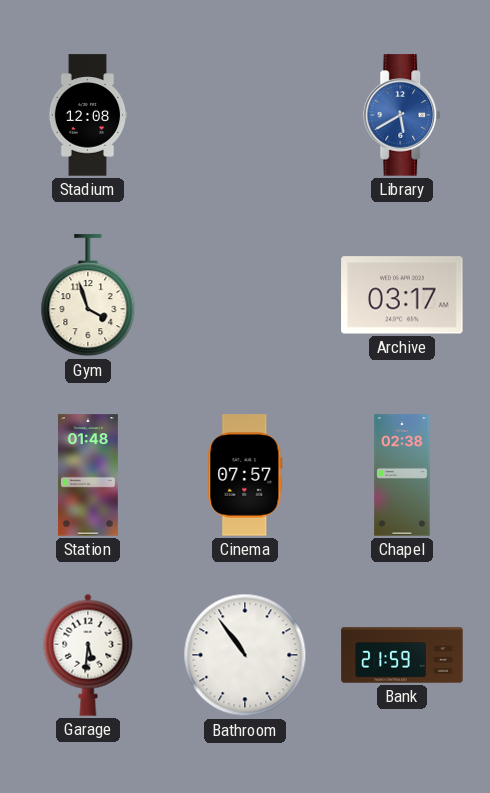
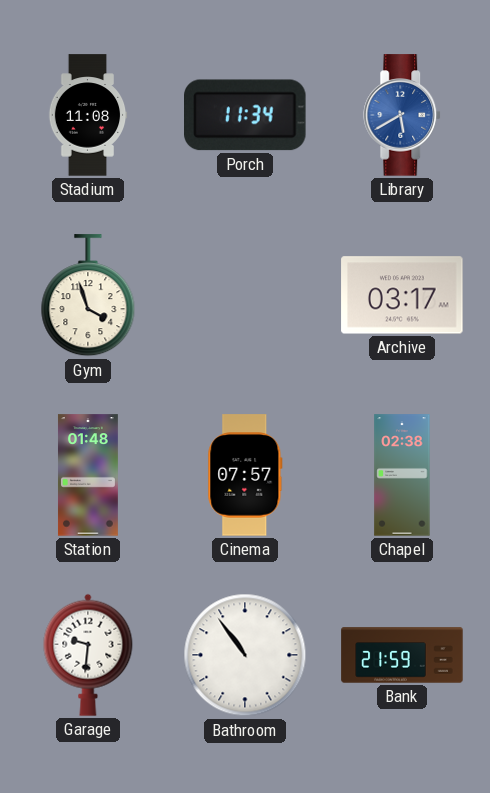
Stadium: 12:08 -> 11:08 (88, 115)
Porch: none -> 11:34 (246, 115)
Garage: 5:31 -> 9:31 (88, 655)
